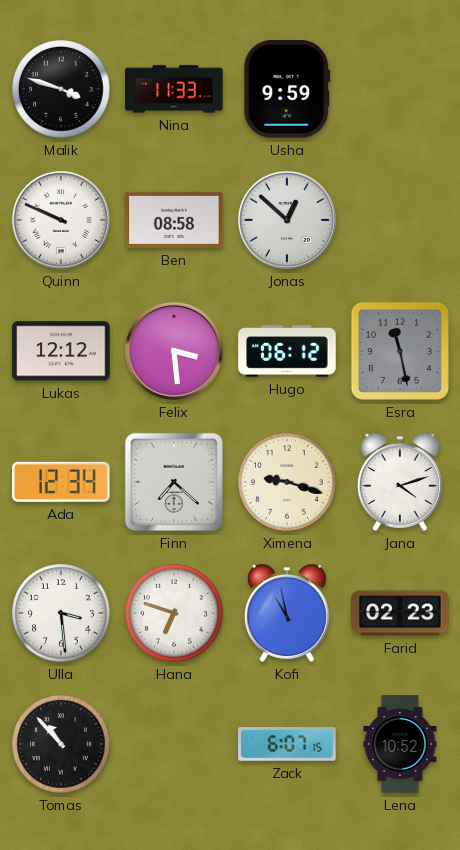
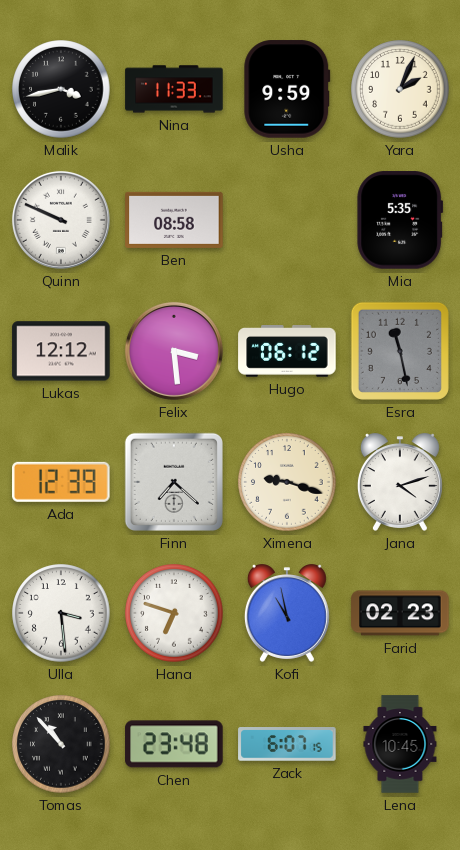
Malik: 3:48 -> 3:43 (61, 89)
Yara: none -> 2:04 (400, 89)
Jonas: 12:52 -> none (287, 220)
Mia: none -> 5:35 (400, 220)
Ada: 12:34 -> 12:39 (62, 482)
Chen: none -> 23:48 (174, 744)
Lena: 10:52 -> 10:45 (400, 744)
